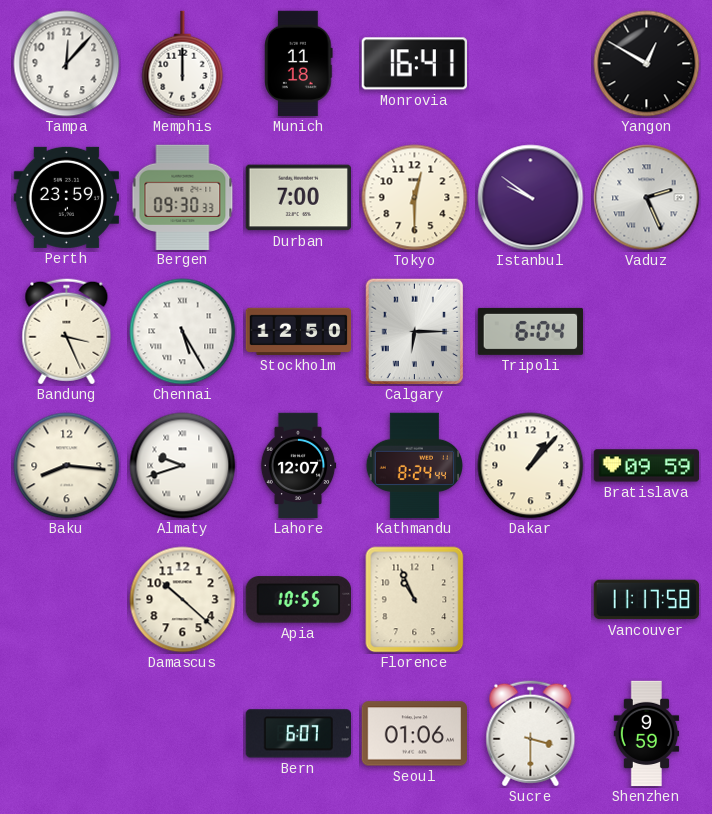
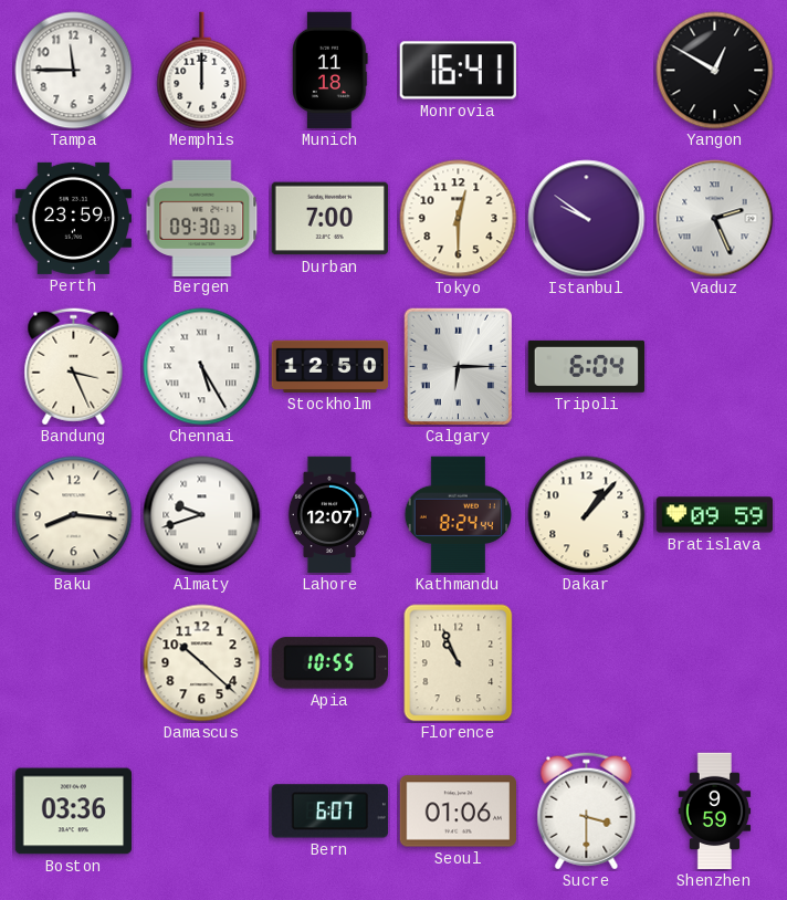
Tampa: 12:07 -> 11:45 (74, 71)
Vancouver: 11:17 -> none (647, 600)
Boston: none -> 03:36 (73, 812)
